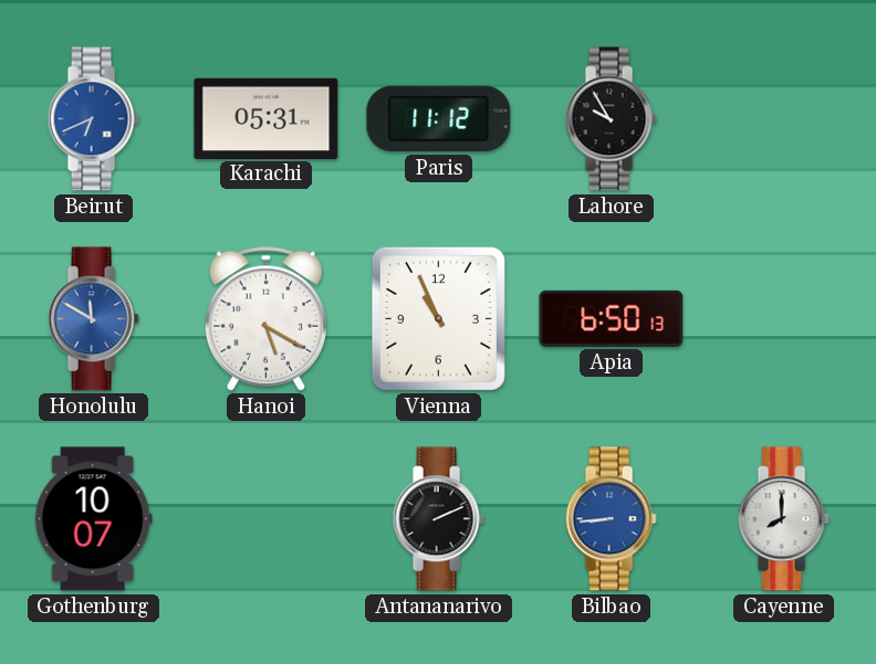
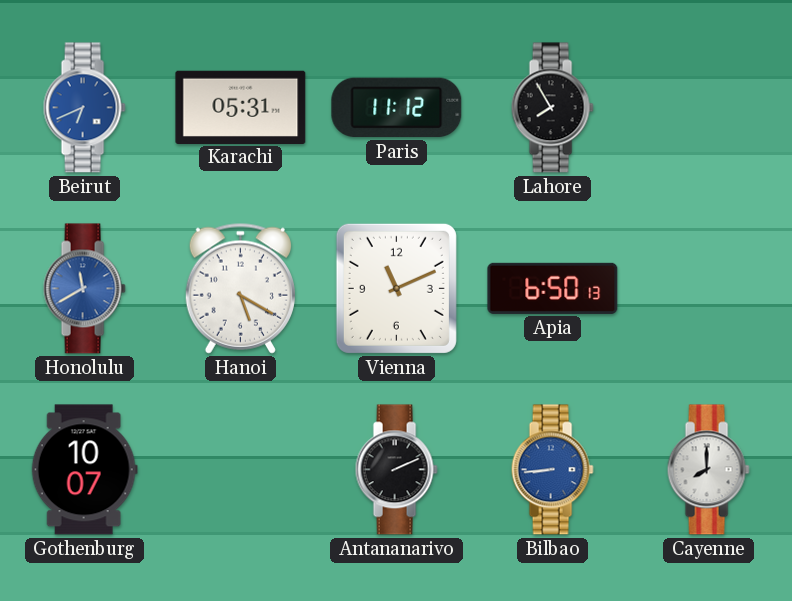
Lahore: 9:55 -> 7:55 (552, 108)
Honolulu: 11:50 -> 11:40 (84, 289)
Vienna: 10:56 -> 11:11 (396, 288)
